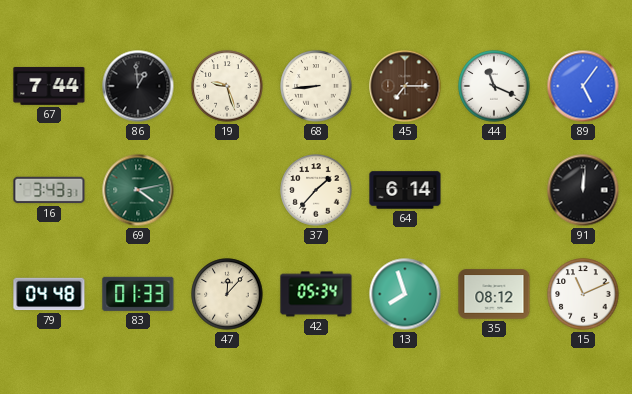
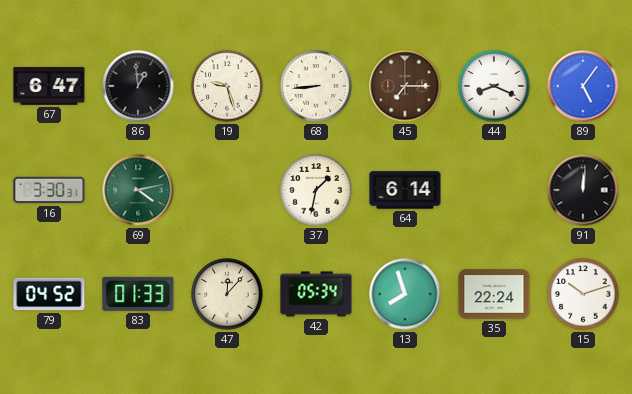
67: 7:44 -> 6:47 (49, 86)
44: 11:19 -> 8:19 (494, 86)
16: 3:43 -> 3:30 (49, 190)
37: 1:37 -> 1:32 (316, 190)
79: 04:48 -> 04:52 (49, 294)
35: 08:12 -> 22:24 (494, 294)
15: 11:11 -> 10:12 (583, 294)
